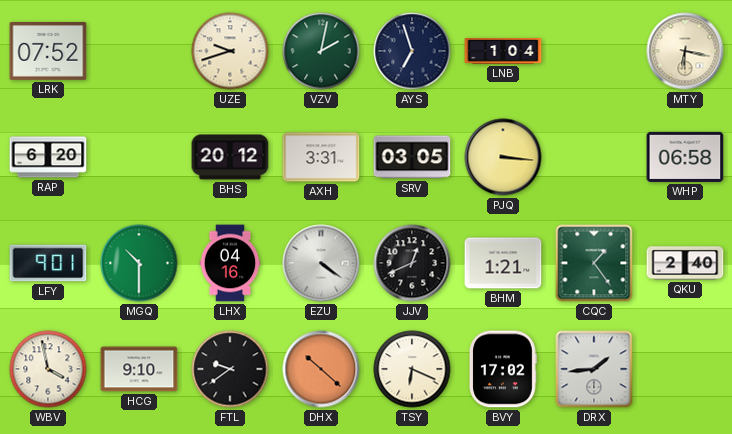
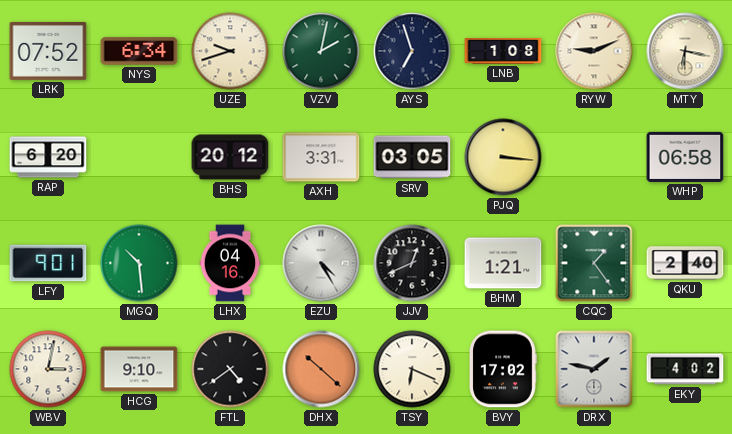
NYS: none -> 6:34 (139, 51)
LNB: 1:04 -> 1:08 (503, 52)
RYW: none -> 9:11 (594, 51)
MGQ: 10:30 -> 10:29 (139, 263)
EZU: 4:21 -> 4:25 (321, 263)
WBV: 3:58 -> 3:02 (48, 369)
FTL: 9:39 -> 4:39 (230, 369)
DRX: 1:44 -> 1:47 (594, 369)
EKY: none -> 4:02 (685, 369)
